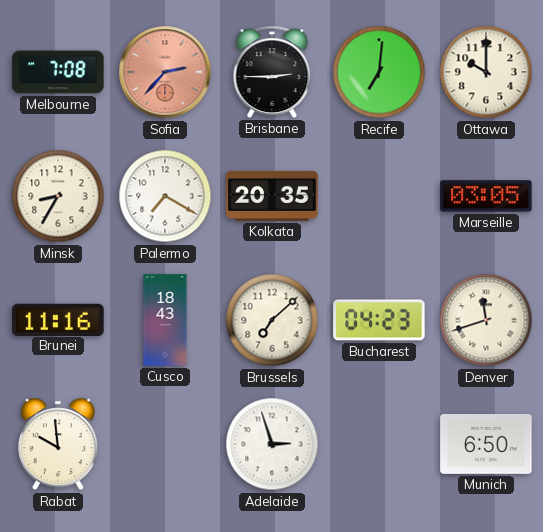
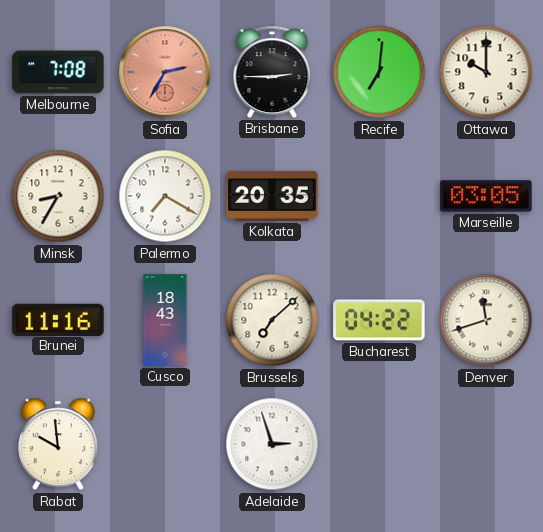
Sofia: 2:37 -> 2:35 (165, 72)
Bucharest: 04:23 -> 04:22 (379, 320)
Munich: 6:50 -> none (486, 444)
